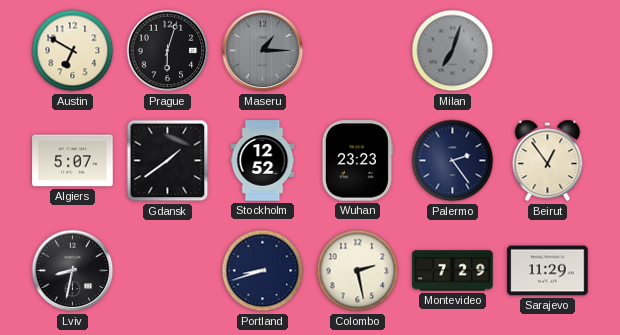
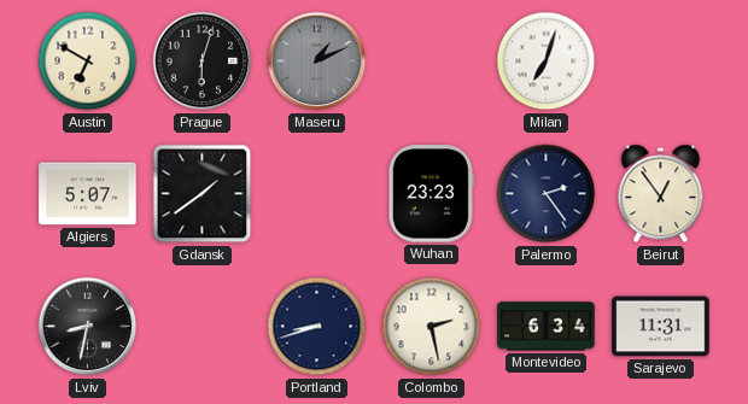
Maseru: 1:15 -> 1:11 (317, 62)
Milan dial: grey -> white (547, 62)
Stockholm: 12:52 -> none (263, 161)
Montevideo: 7:29 -> 6:34 (547, 327)
Sarajevo: 11:29 -> 11:31 (661, 327)
